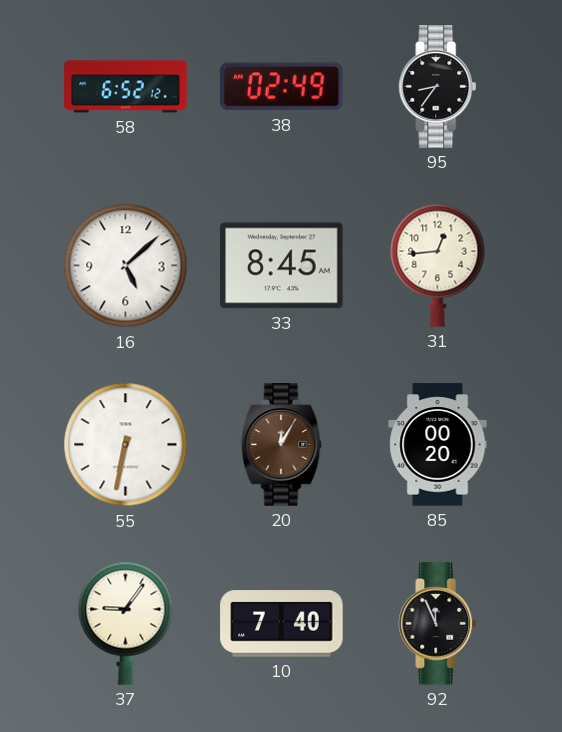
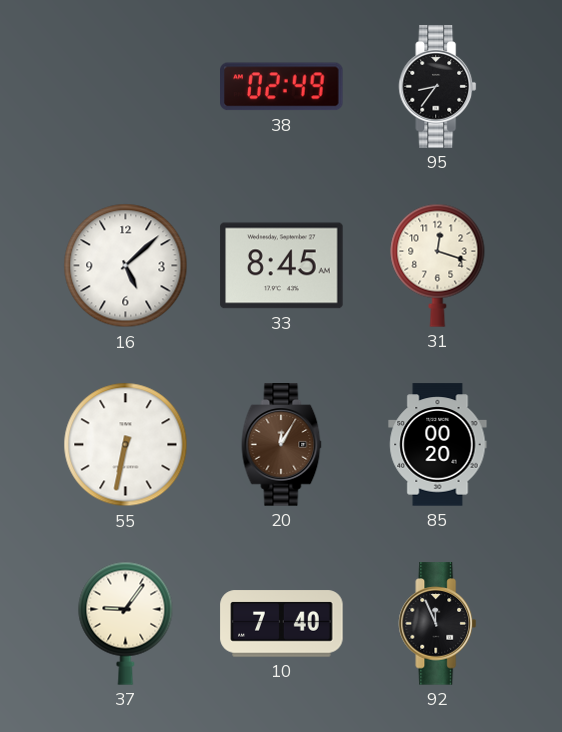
58: 6:52 -> none (126, 87)
31: 12:44 -> 12:18 (438, 265)
